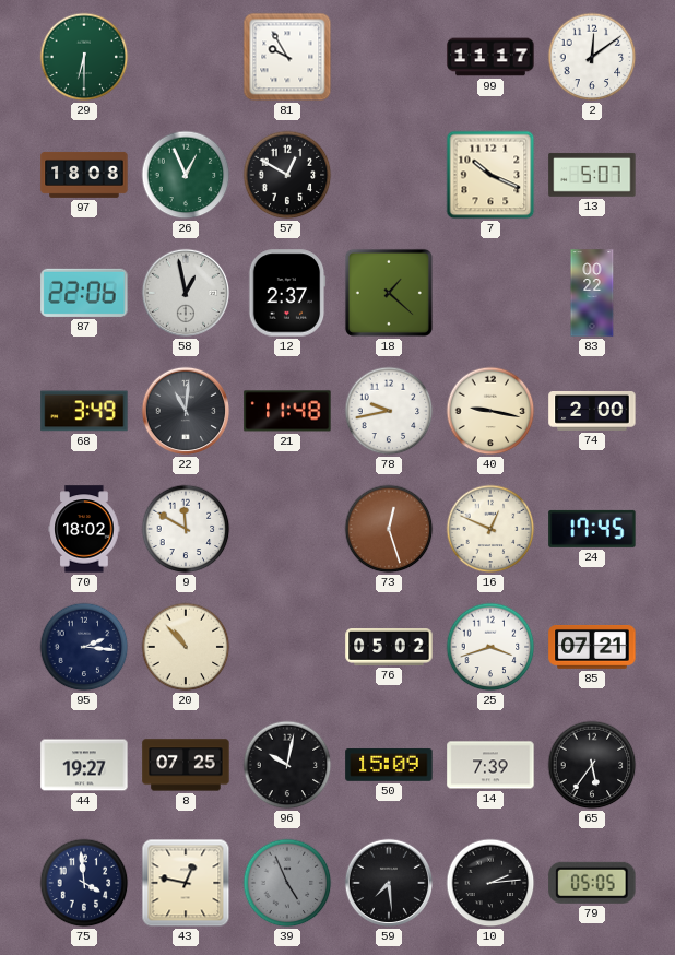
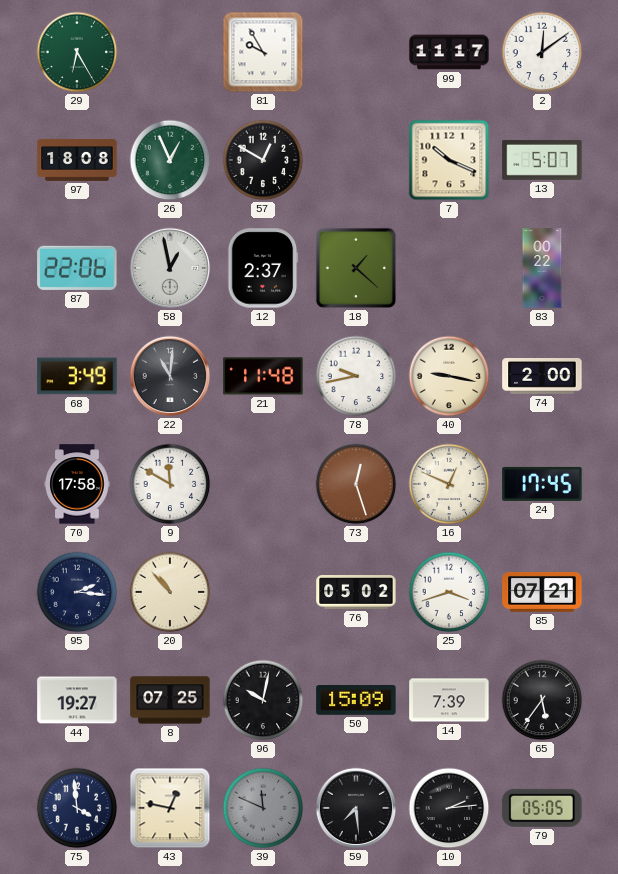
29: 6:30 -> 6:25 (77, 52)
70: 18:02 -> 17:58 (77, 484)
39: 4:56 -> 11:49 (263, 808)
